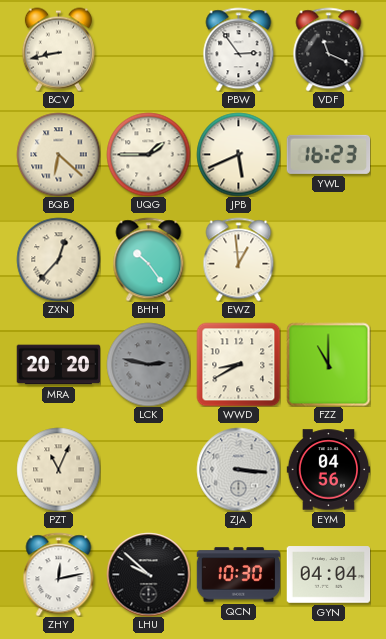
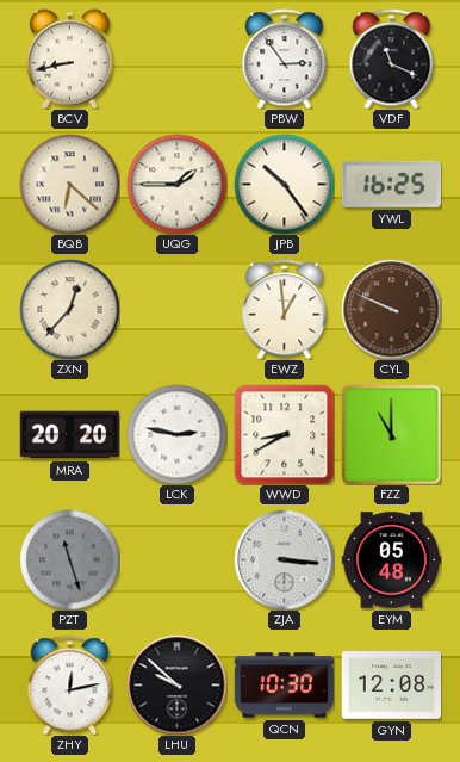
JPB: 5:41 -> 10:24 (284, 184)
YWL: 16:23 -> 16:25 (391, 184)
BHH: 10:24 -> none (149, 259)
CYL: none -> 9:49 (391, 309)
LCK dial: grey -> white (176, 434)
PZT: 11:04 -> 11:27 (69, 559)
PZT dial: cream -> grey (69, 559)
EYM: 04:56 -> 05:48 (391, 560)
GYN: 04:04 -> 12:08 (391, 686)
